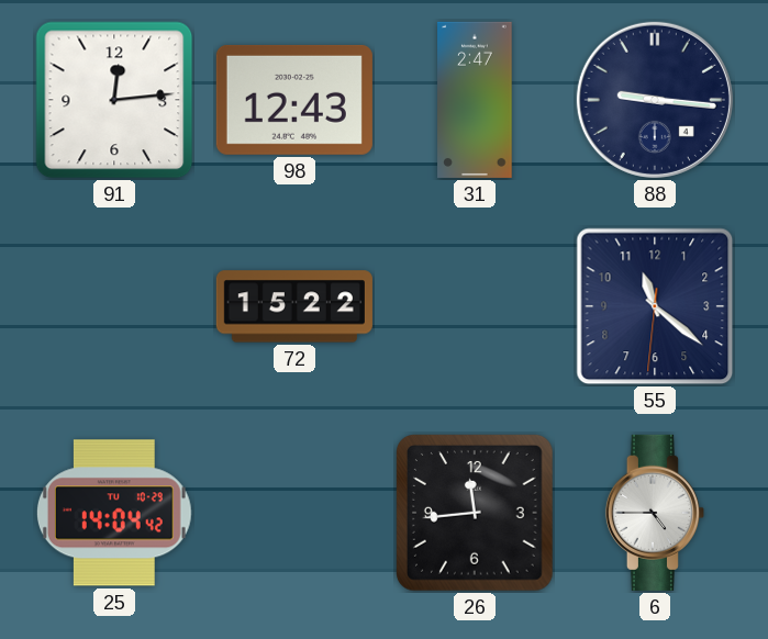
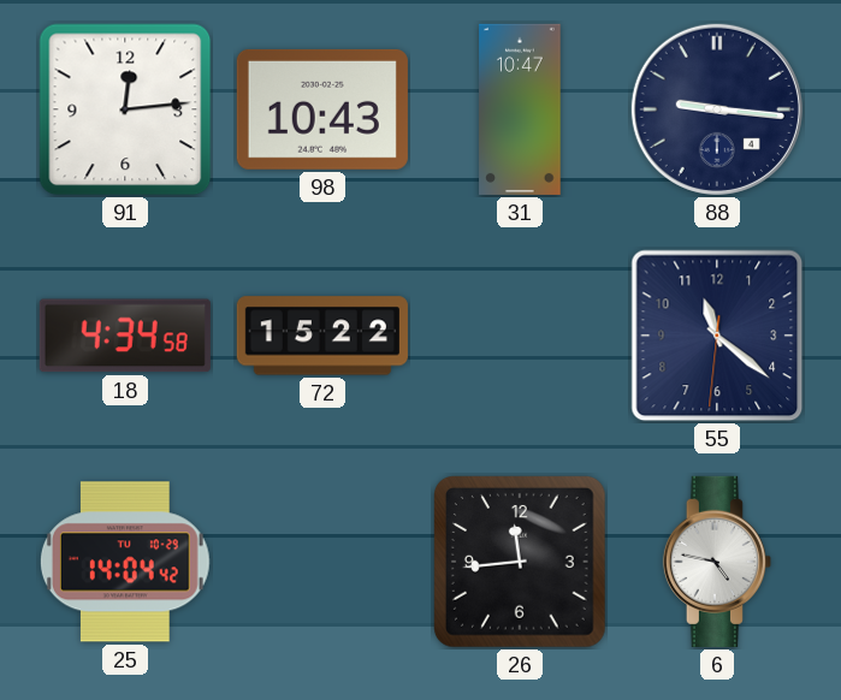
98: 12:43 -> 10:43 (322, 109)
31: 2:47 -> 10:47 (520, 109)
18: none -> 4:34 (125, 336)
6: 4:45 -> 4:47 (717, 562)
